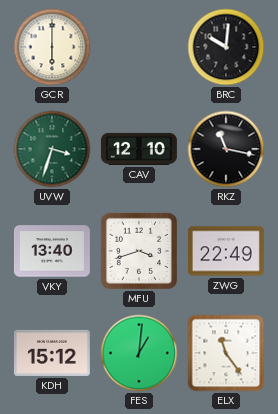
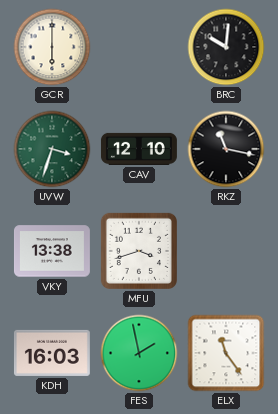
VKY: 13:40 -> 13:38 (52, 251)
ZWG: 22:49 -> none (226, 251)
KDH: 15:12 -> 16:03 (52, 353)
FES: 1:01 -> 1:58 (139, 353)
